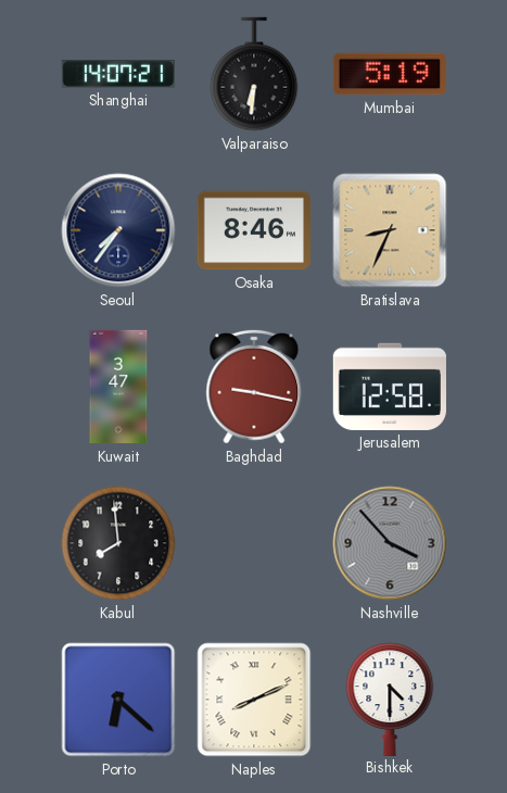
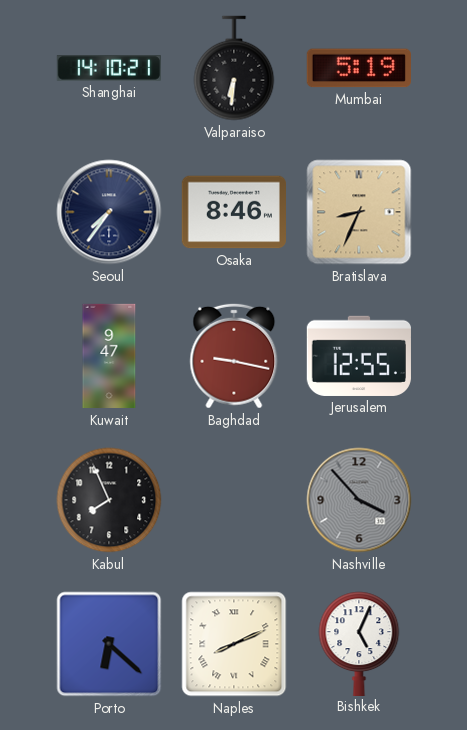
Shanghai: 14:07 -> 14:10 (109, 69)
Kuwait: 3:47 -> 9:47 (109, 356)
Jerusalem: 12:58 -> 12:55 (359, 356)
Kabul: 7:59 -> 7:56 (109, 500)
Bishkek: 4:30 -> 5:04 (359, 643)
